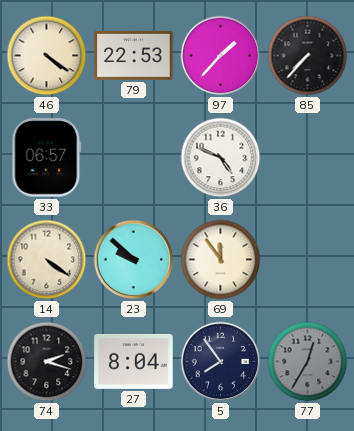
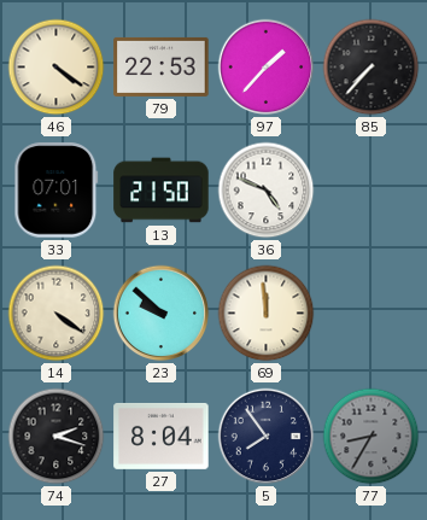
33: 06:57 -> 07:01 (57, 191)
13: none -> 21:50 (162, 191)
69: 11:54 -> 11:59 (267, 314)
77: 12:35 -> 8:35 (372, 437)
